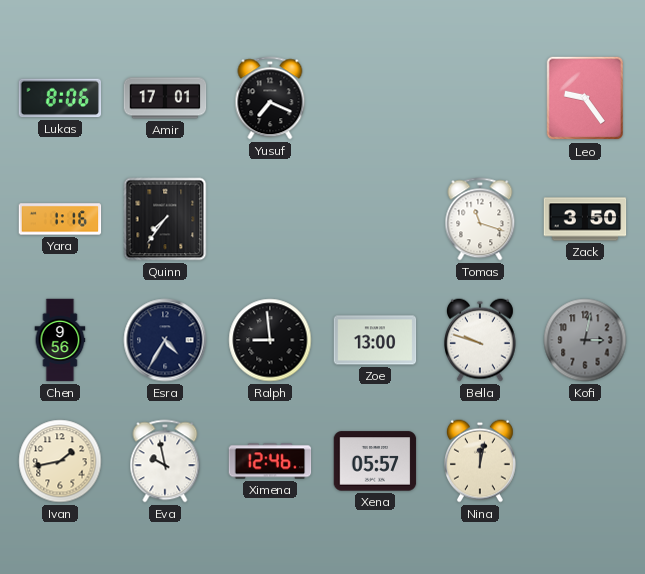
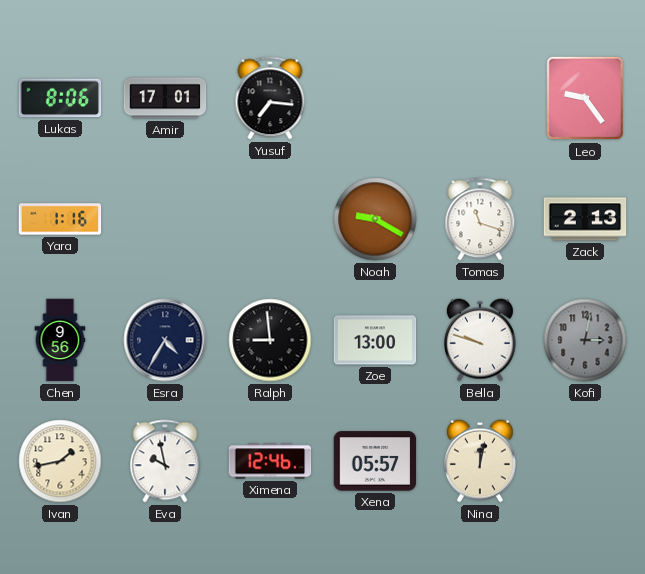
Yusuf: 7:19 -> 7:16 (270, 98)
Quinn: 7:36 -> none (165, 219)
Noah: none -> 9:20 (375, 219)
Zack: 3:50 -> 2:13 (585, 219)
